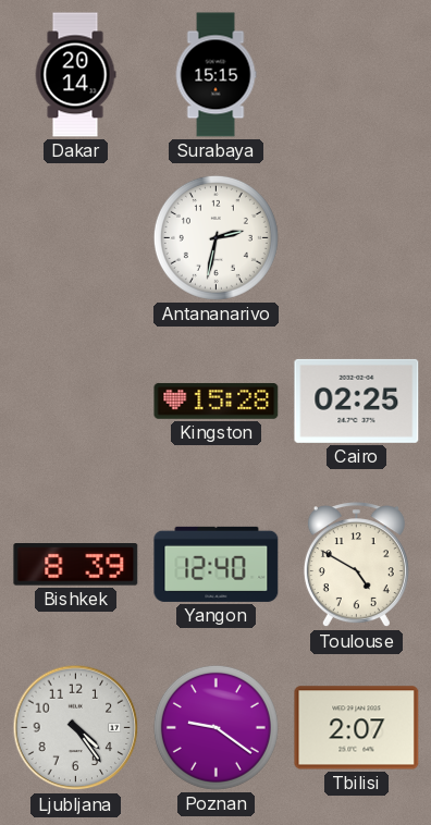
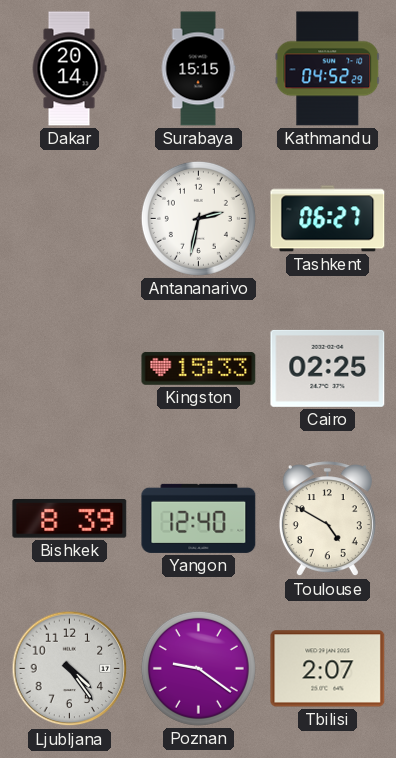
Kathmandu: none -> 04:52 (328, 69)
Tashkent: none -> 06:27 (328, 219)
Kingston: 15:28 -> 15:33 (199, 368)
